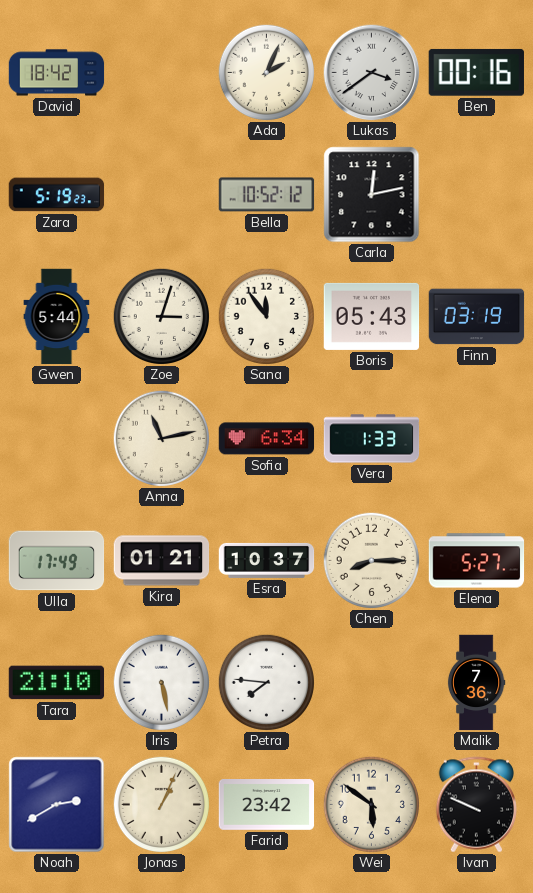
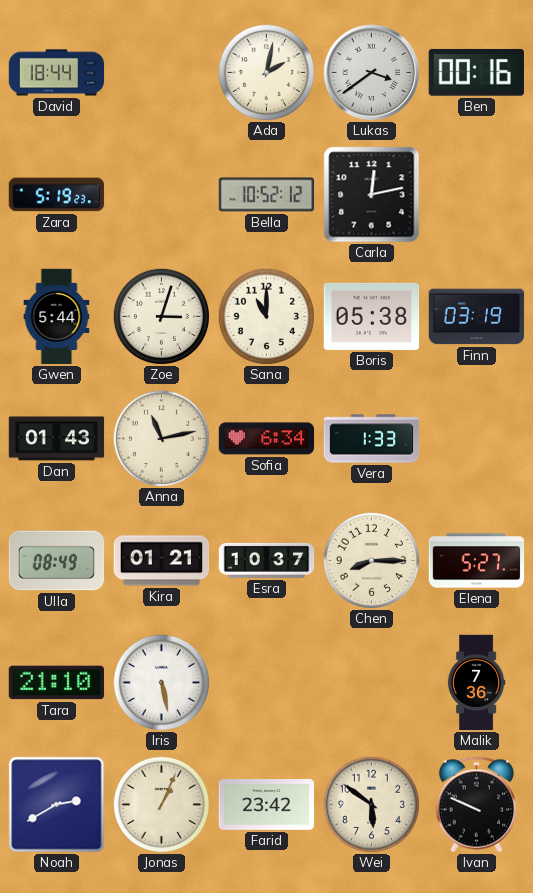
David: 18:42 -> 18:44 (57, 73)
Ada: 2:04 -> 2:02 (266, 72)
Sana: 11:54 -> 11:00 (266, 316)
Boris: 05:43 -> 05:38 (372, 316)
Dan: none -> 01:43 (57, 439)
Ulla: 17:49 -> 08:49 (57, 561)
Petra: 7:46 -> none (266, 682)
